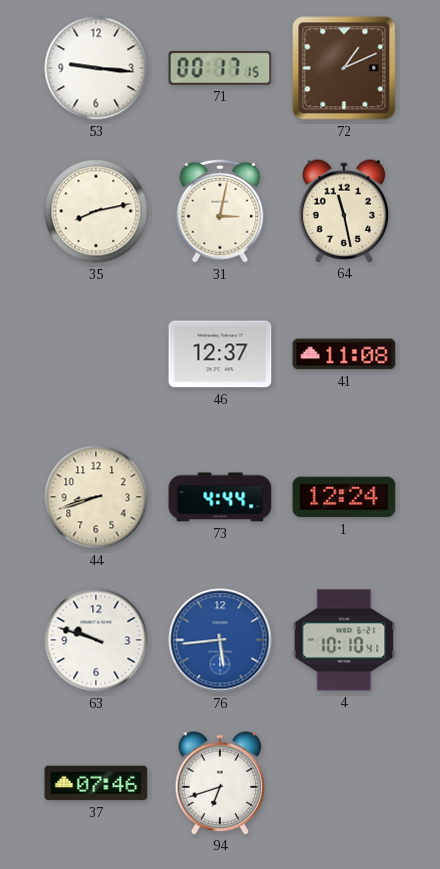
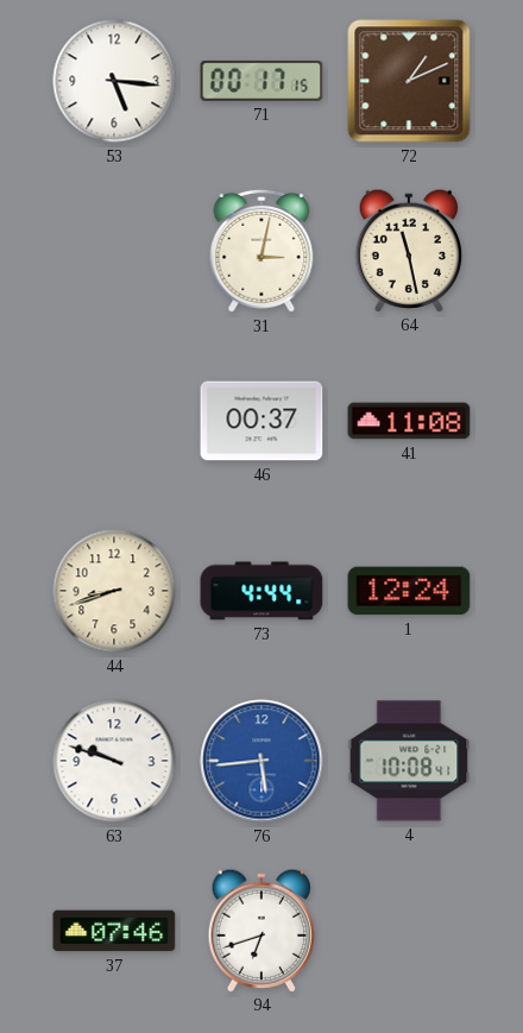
53: 9:16 -> 5:16 (114, 81)
35: 8:13 -> none (96, 211)
46: 12:37 -> 00:37 (261, 421)
4: 10:10 -> 10:08 (409, 761)
